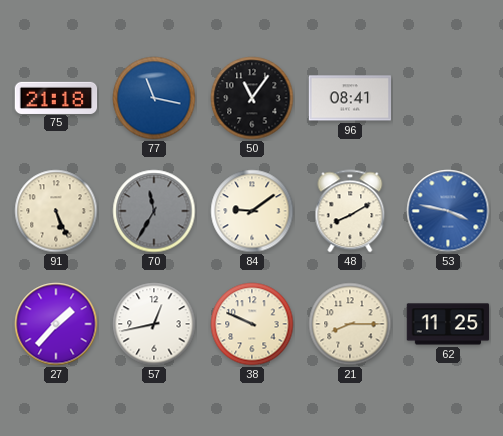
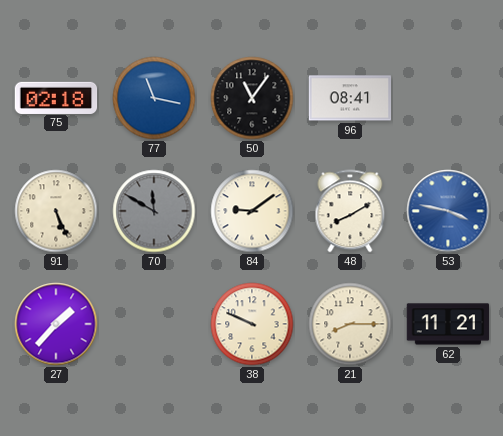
75: 21:18 -> 02:18 (56, 97)
70: 11:35 -> 11:50 (154, 211)
57: 12:43 -> none (154, 324)
62: 11:25 -> 11:21 (448, 324)
